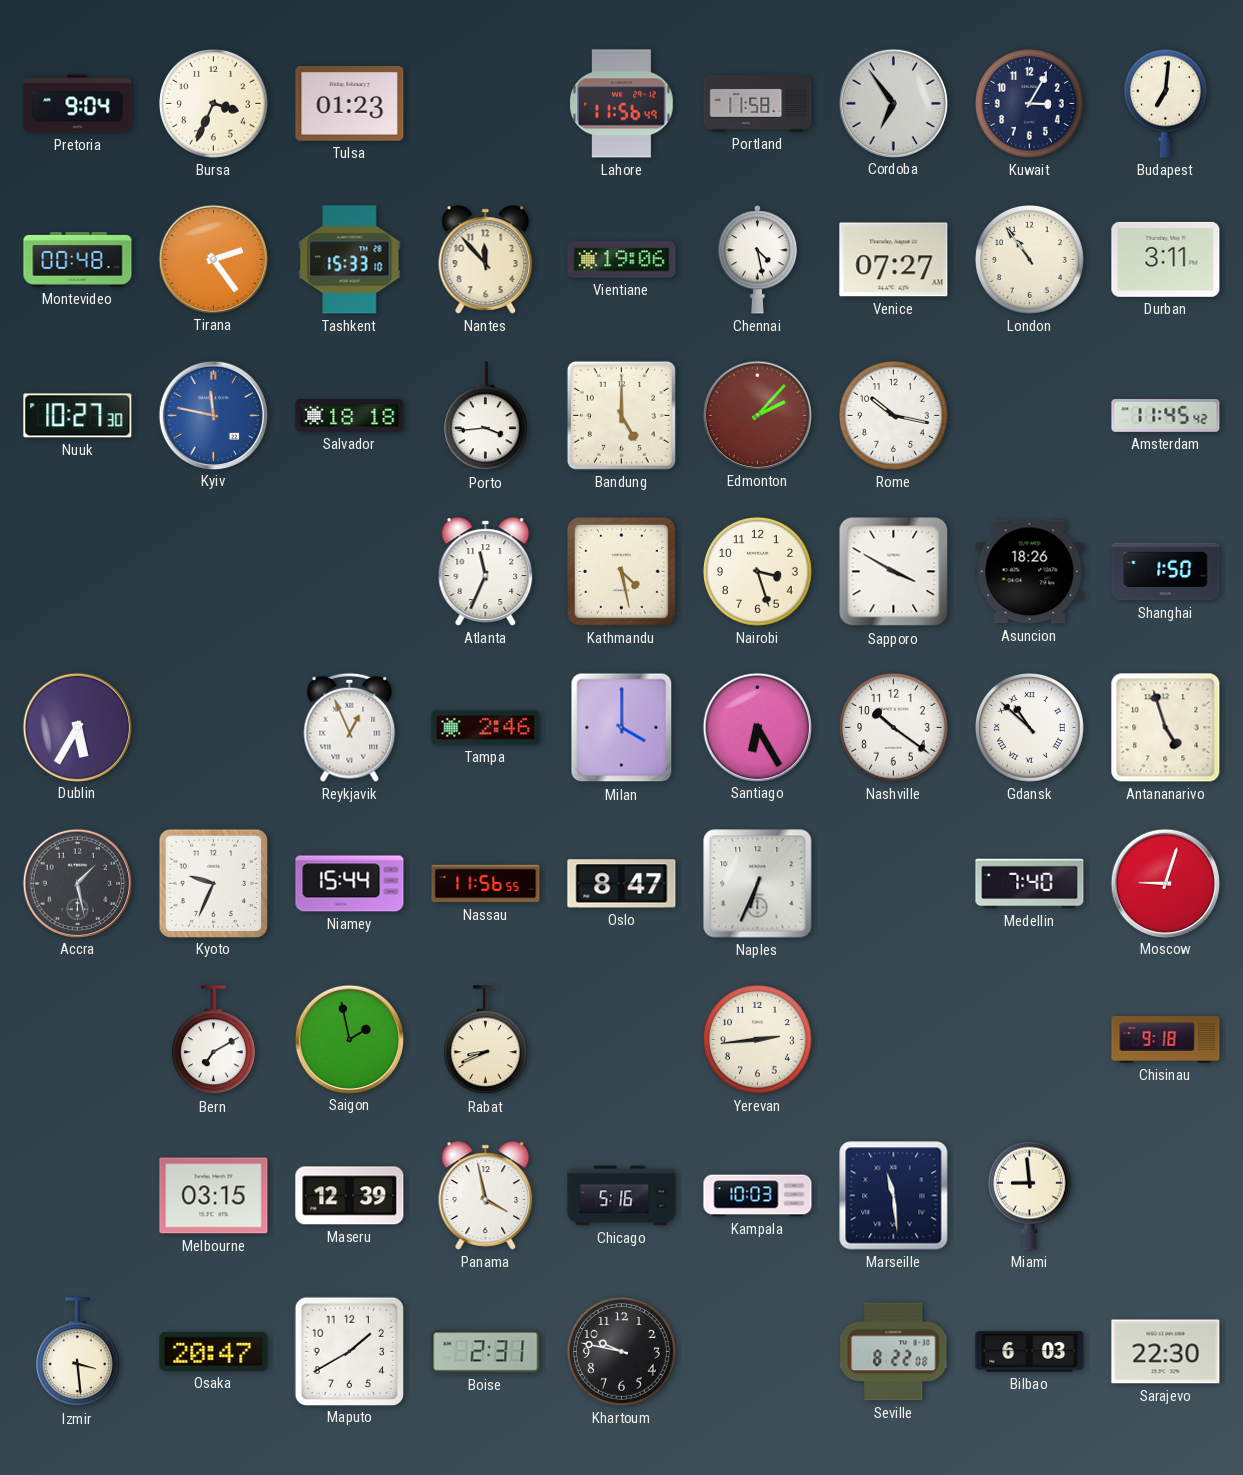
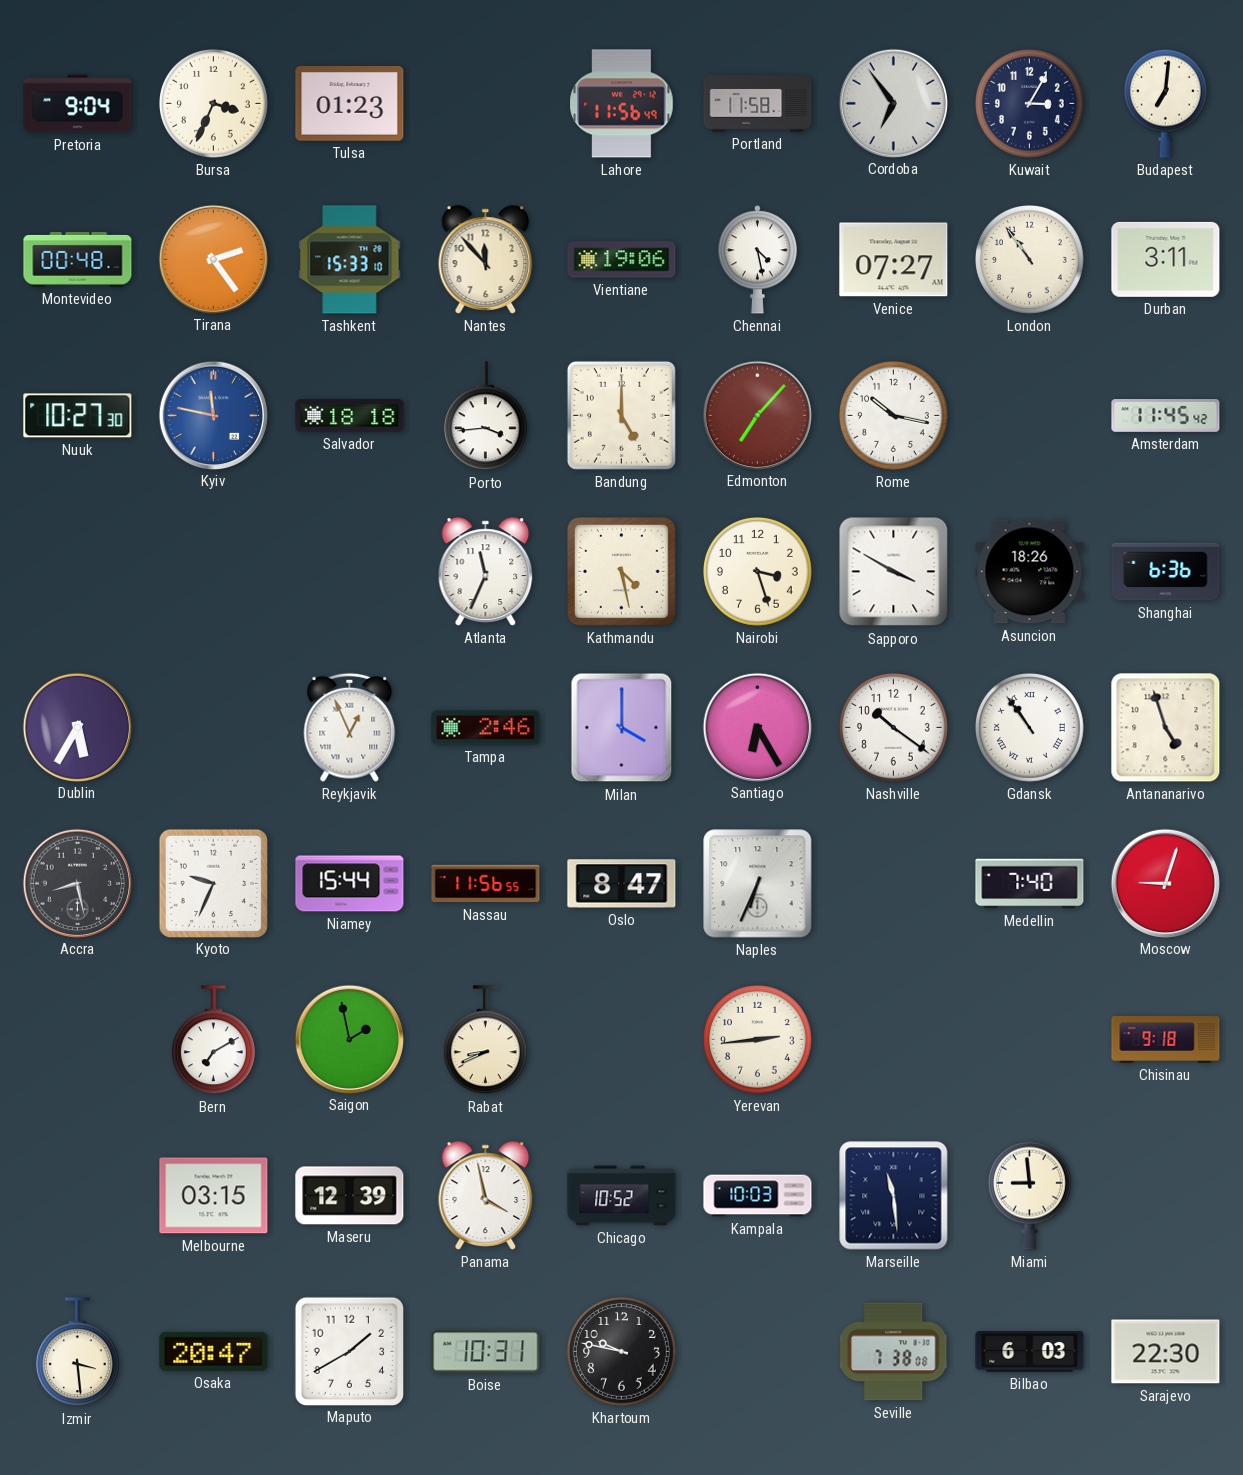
Edmonton: 2:07 -> 7:07 (757, 415)
Shanghai: 1:50 -> 6:36 (1166, 572)
Gdansk: 10:52 -> 10:54 (1030, 728)
Accra: 1:28 -> 8:28 (77, 883)
Chicago: 5:16 -> 10:52 (622, 1196)
Boise: 2:31 -> 10:31 (486, 1352)
Seville: 8:22 -> 7:38 (894, 1352)
